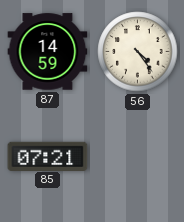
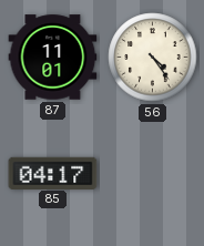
87: 14:59 -> 11:01 (53, 58)
85: 07:21 -> 04:17 (53, 173)
